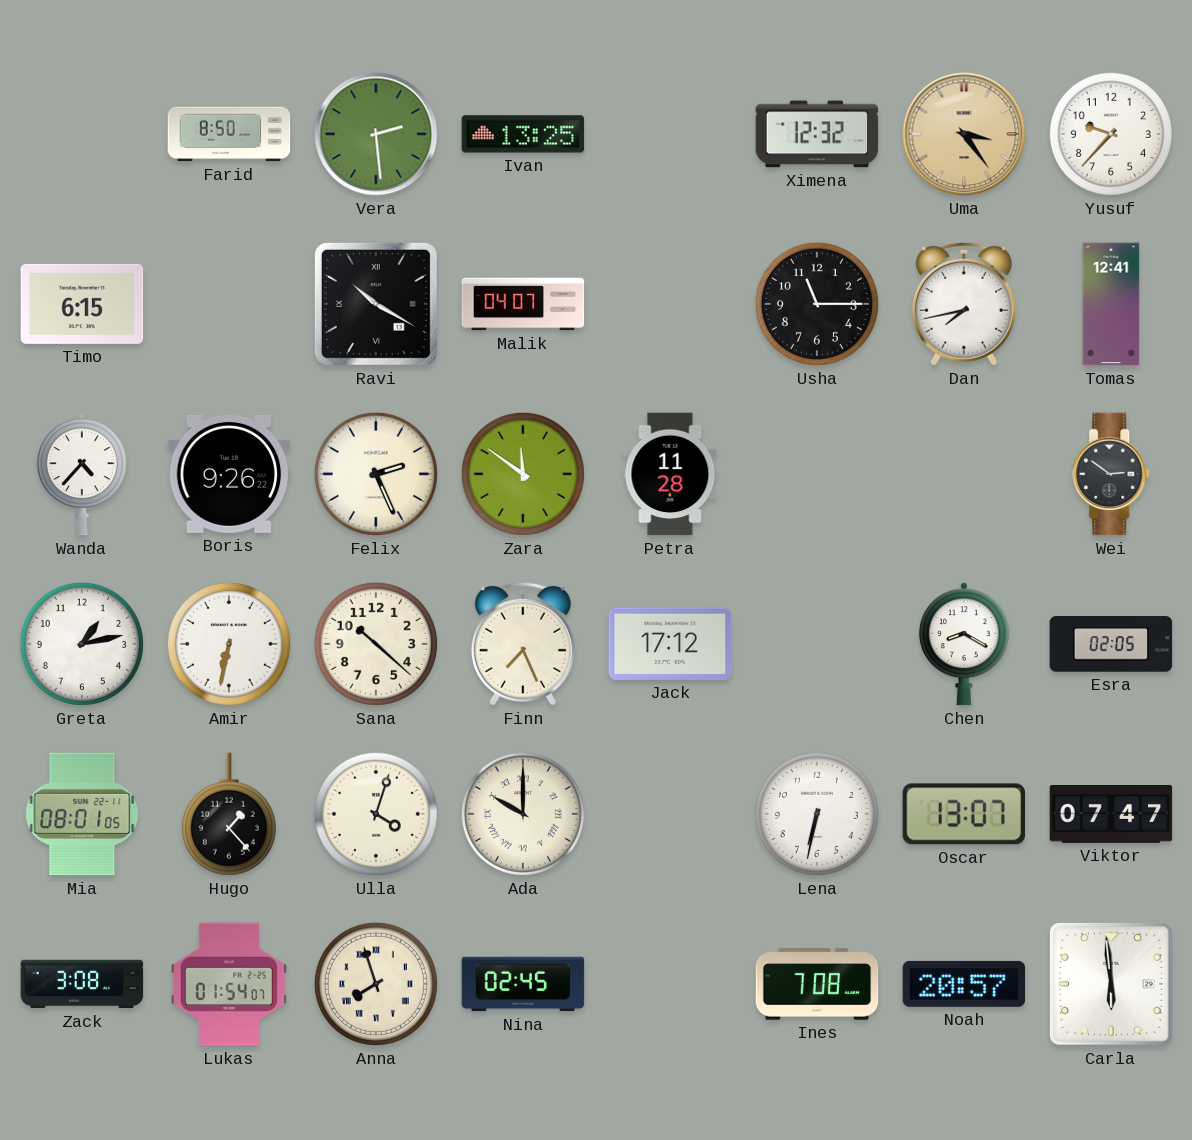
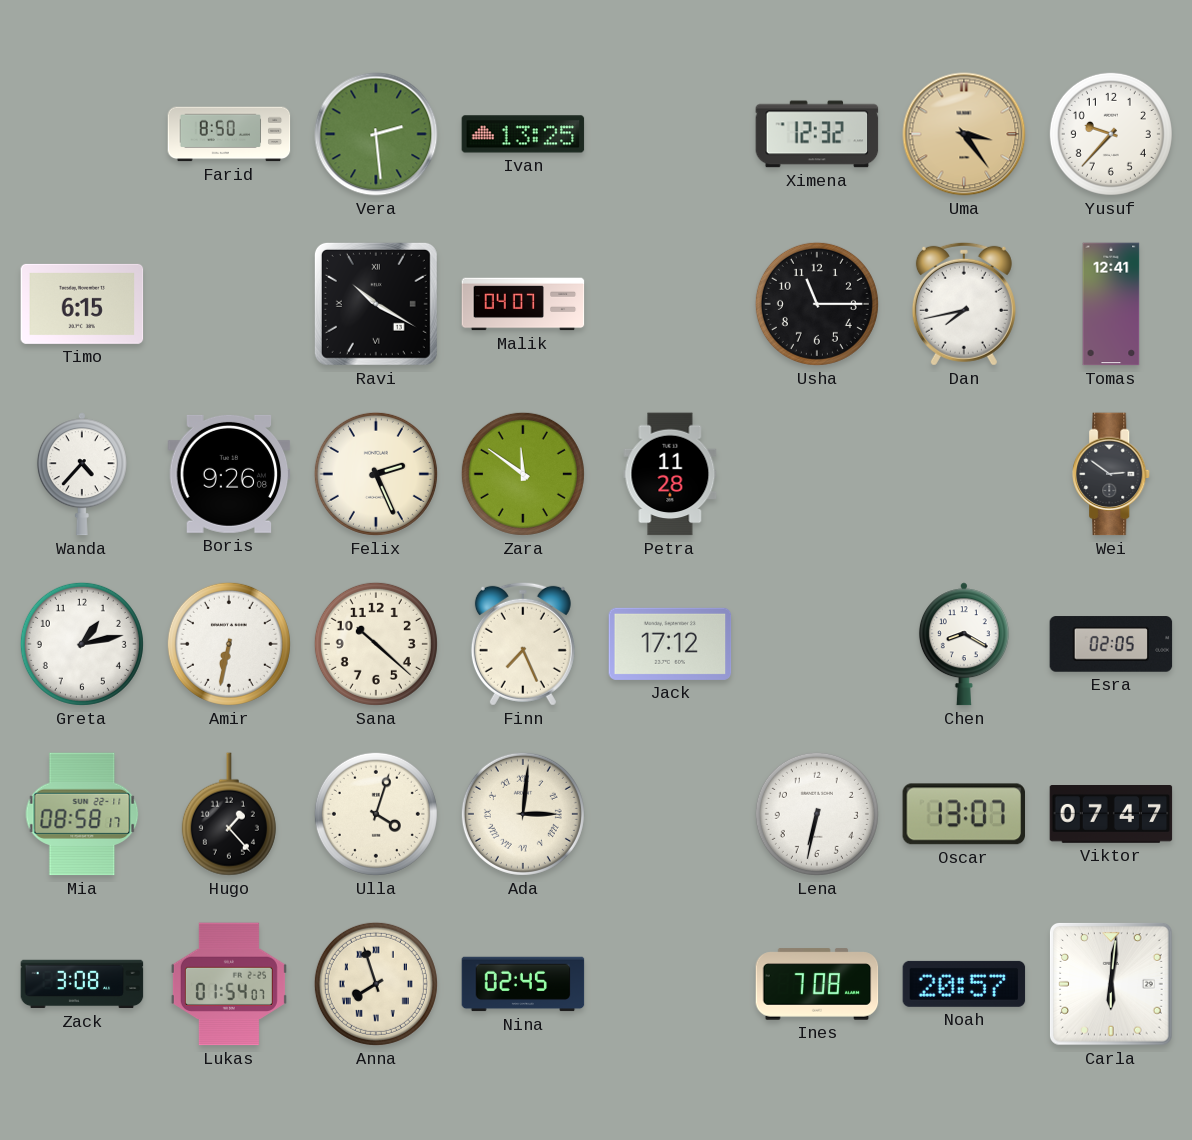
Boris: 9:26:22 -> 9:26:08 (229, 474)
Mia: 08:01 -> 08:58 (82, 814)
Ada: 10:00 -> 3:01 (523, 814)
Carla: 5:59 -> 6:01 (1112, 985)
